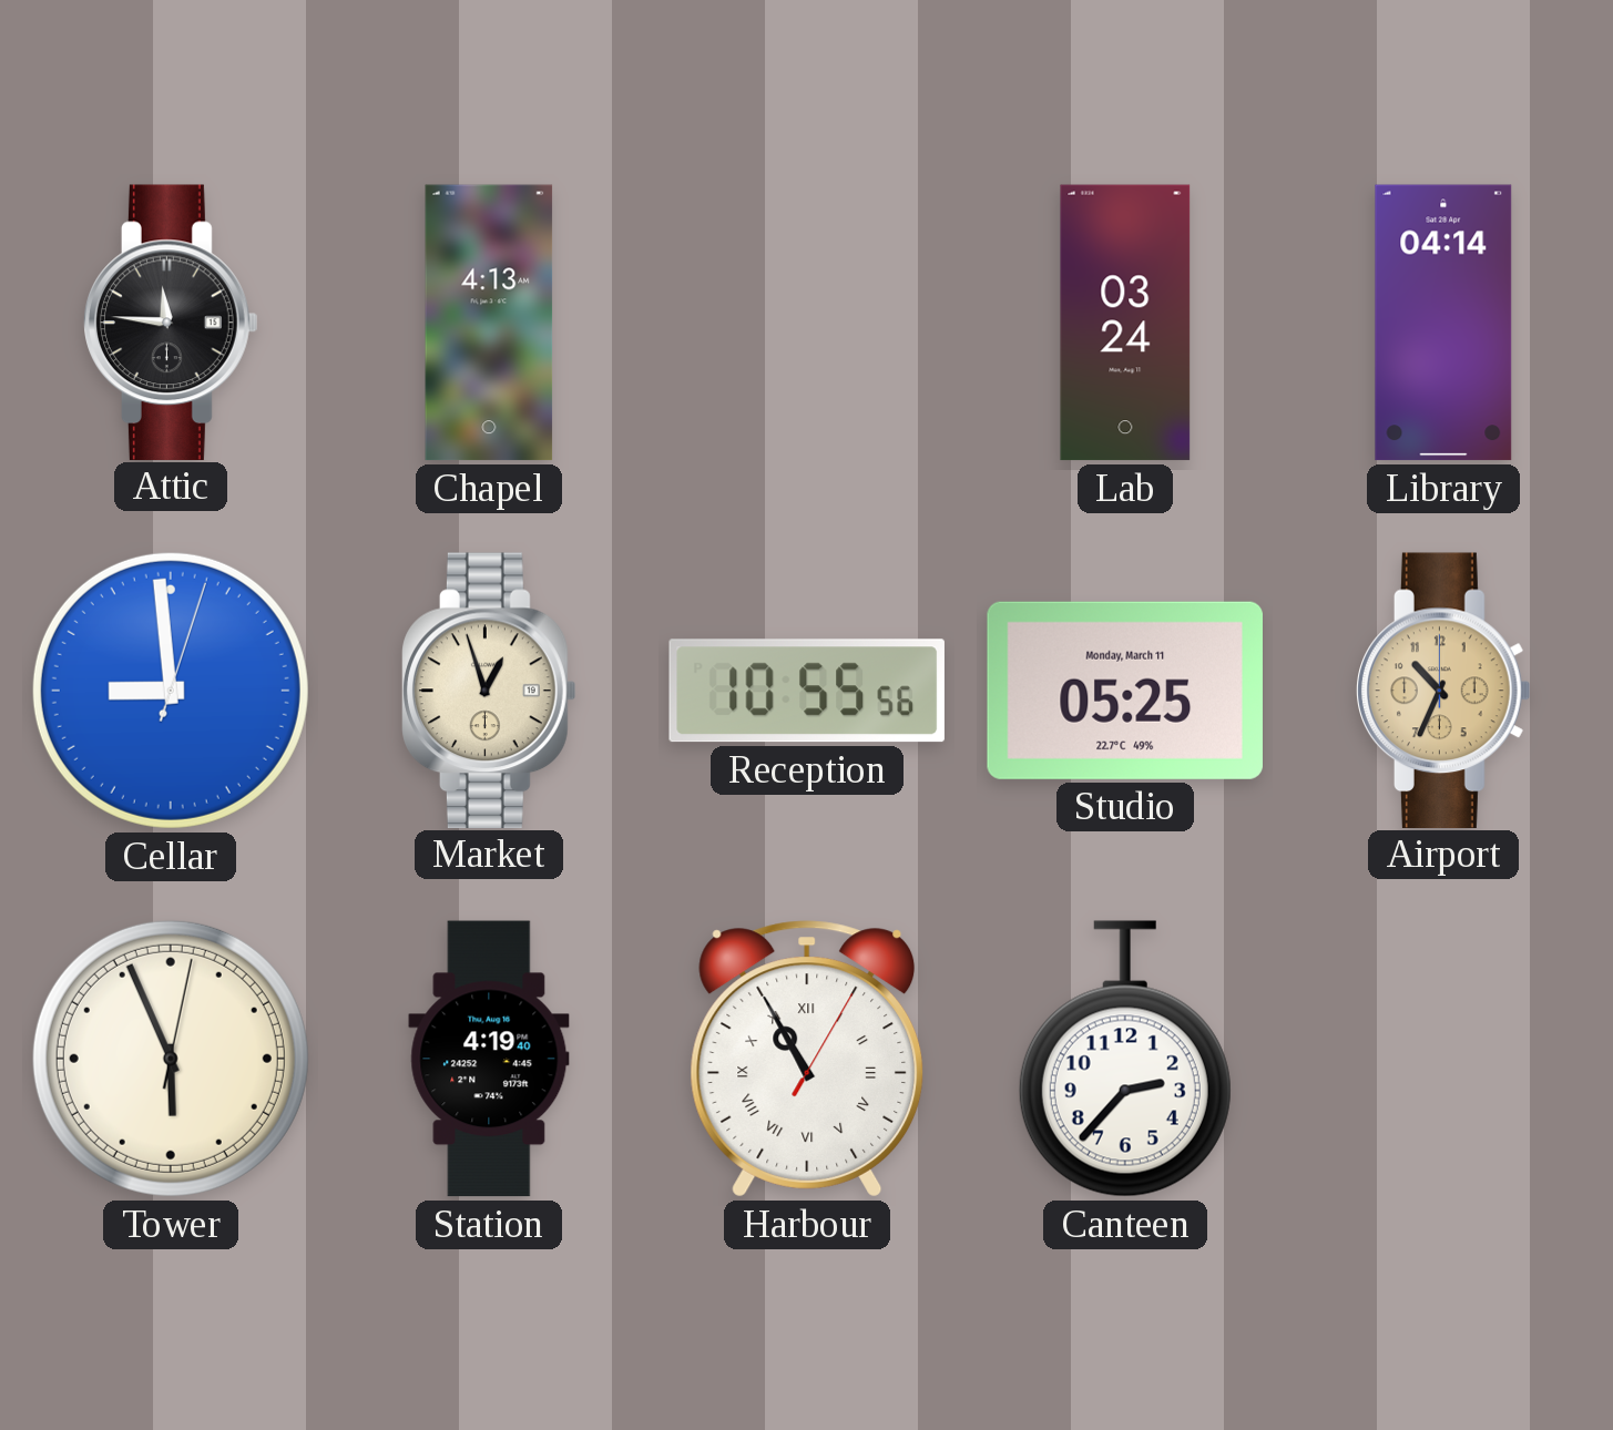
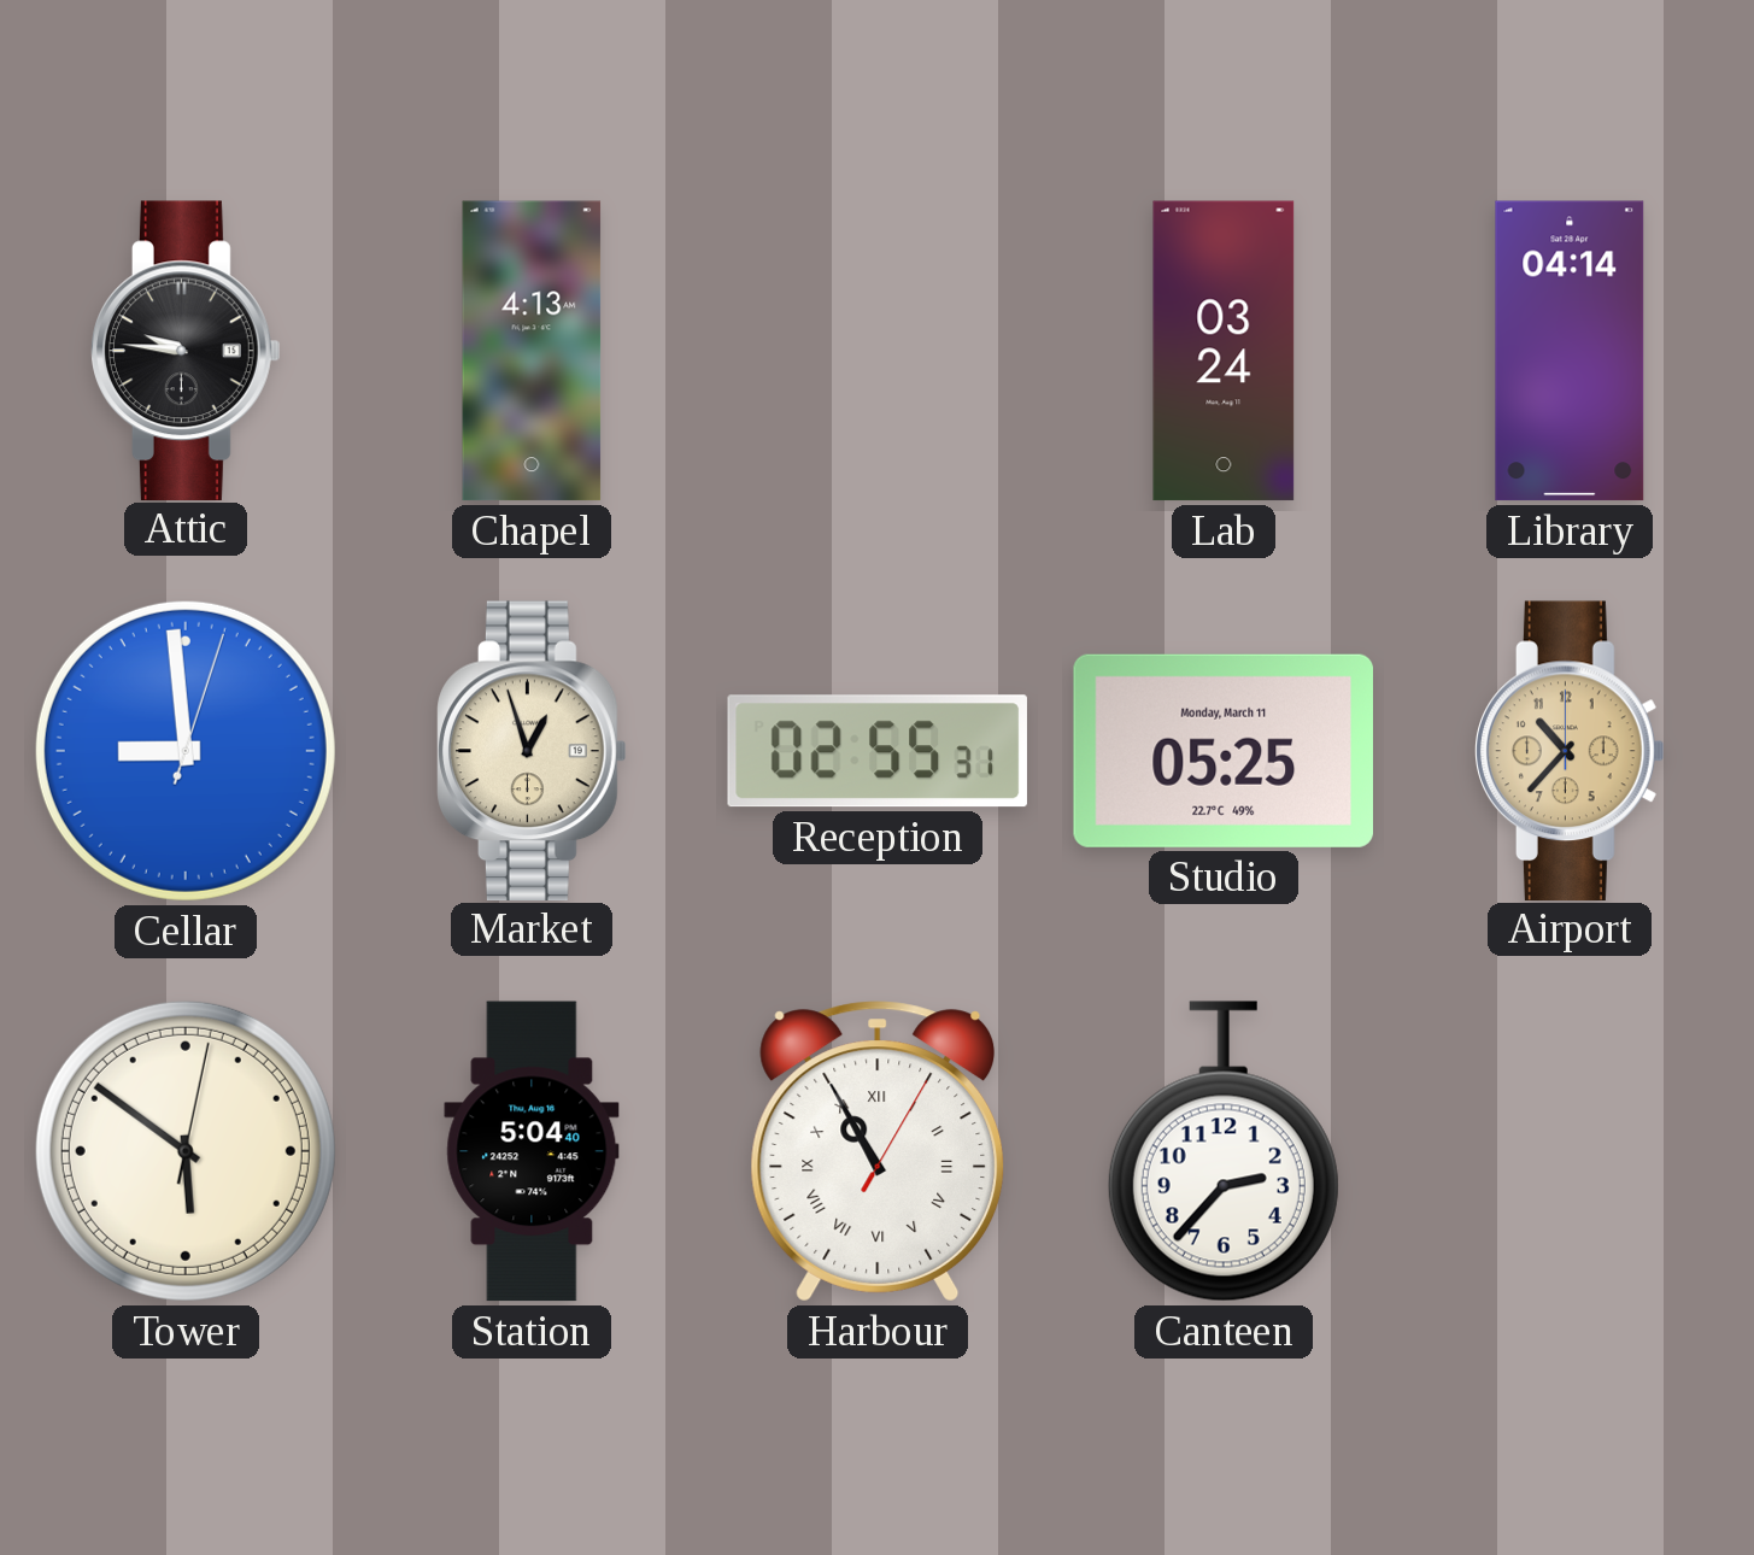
Attic: 11:46 -> 9:46 (187, 350)
Reception: 10:55 -> 02:55 (878, 751)
Airport: 10:34 -> 10:37 (1571, 750)
Tower: 5:56 -> 5:51 (186, 1151)
Station: 4:19 -> 5:04 (532, 1151)
